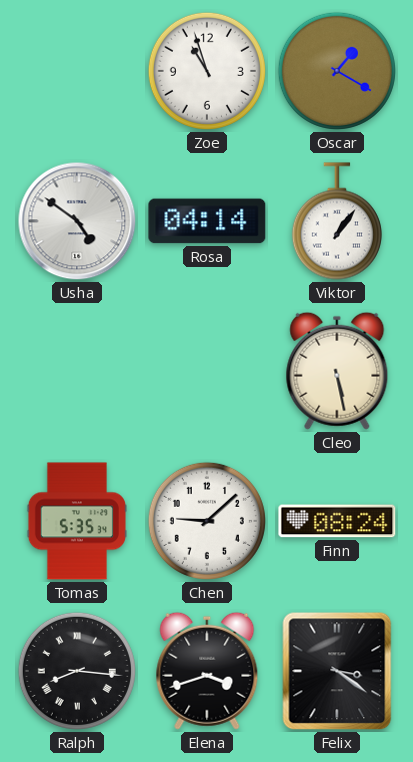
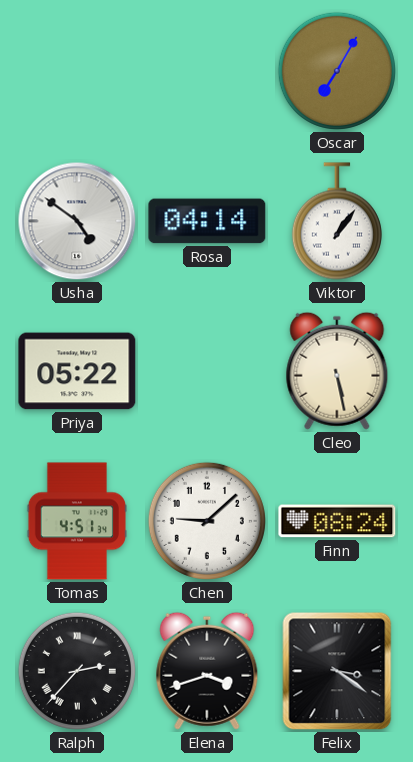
Zoe: 10:57 -> none (207, 71)
Oscar: 1:20 -> 7:05 (337, 71)
Priya: none -> 05:22 (77, 371)
Tomas: 5:35 -> 4:51 (77, 521)
Ralph: 8:16 -> 2:37 (77, 671)
